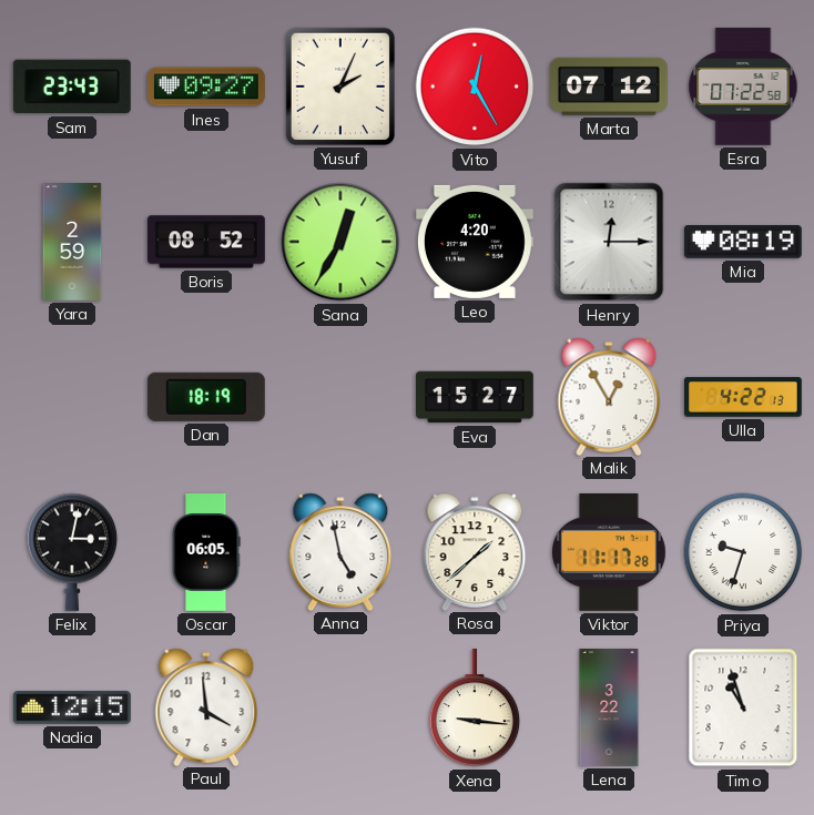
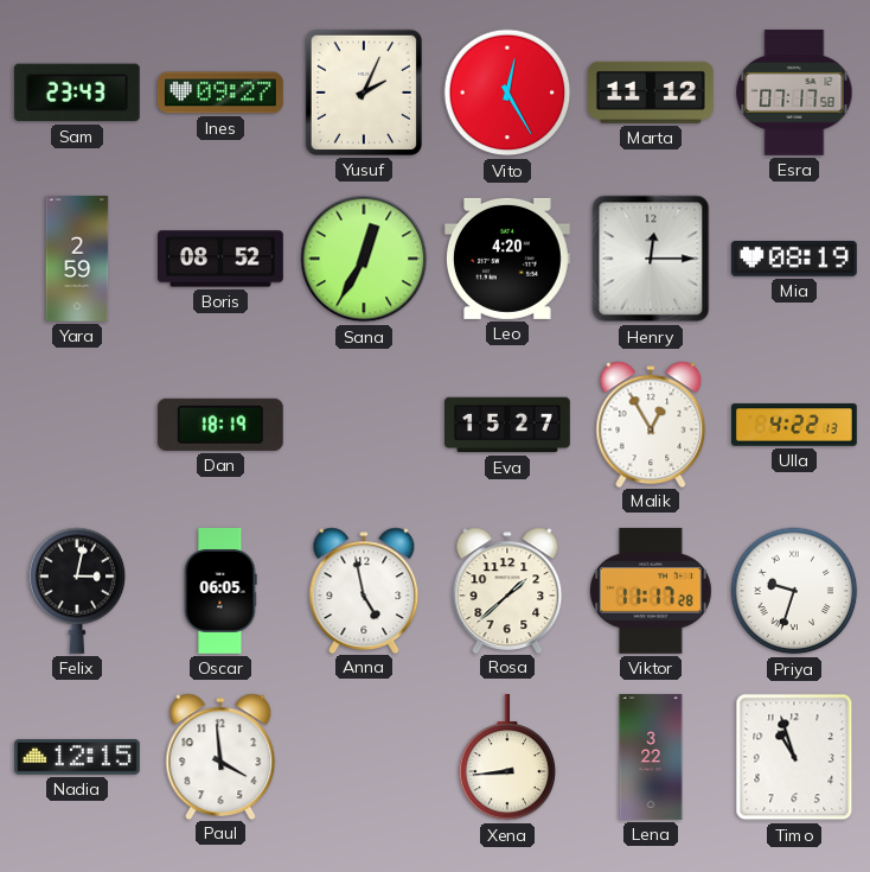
Marta: 07:12 -> 11:12 (651, 93)
Esra: 07:22 -> 07:17 (794, 93)
Xena: 9:16 -> 8:44 (507, 757)
